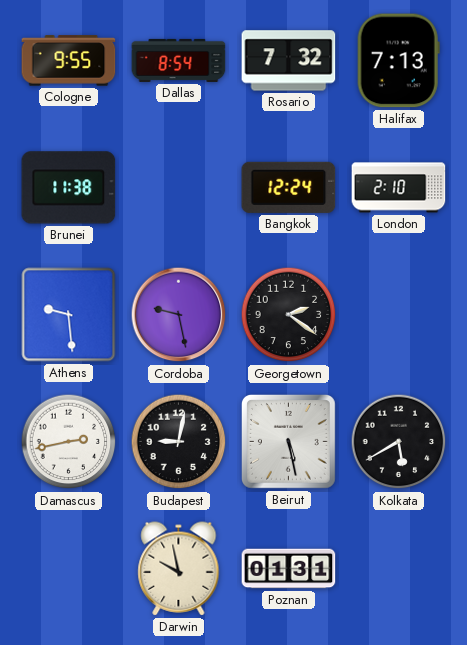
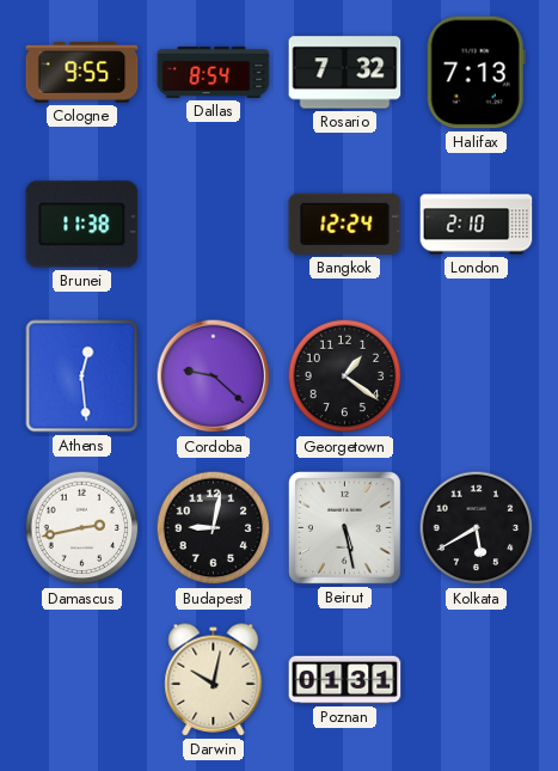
Athens: 9:29 -> 12:29 (82, 377)
Cordoba: 9:28 -> 9:22 (214, 377)
Georgetown: 2:21 -> 1:21 (345, 377)
Darwin: 9:58 -> 10:02 (214, 680)
